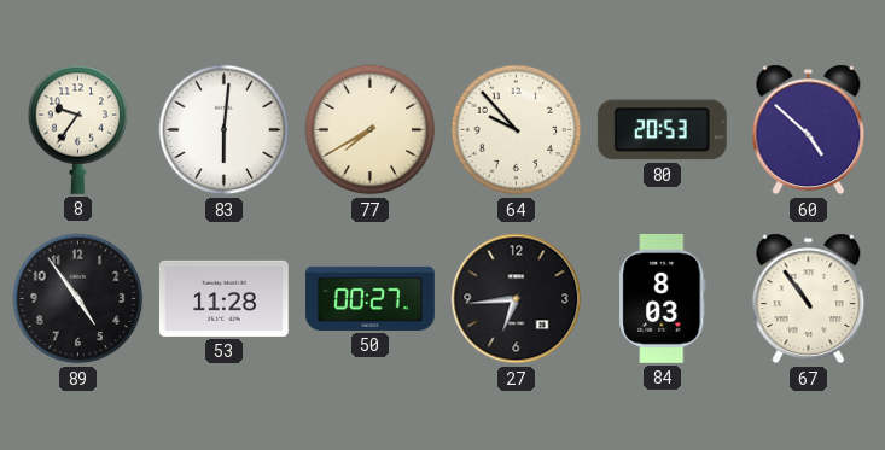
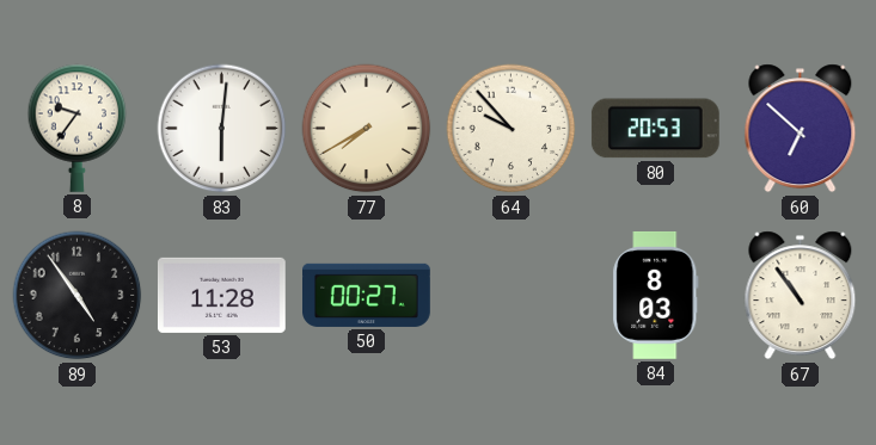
60: 4:52 -> 6:52 (801, 129)
27: 6:44 -> none (517, 299)
